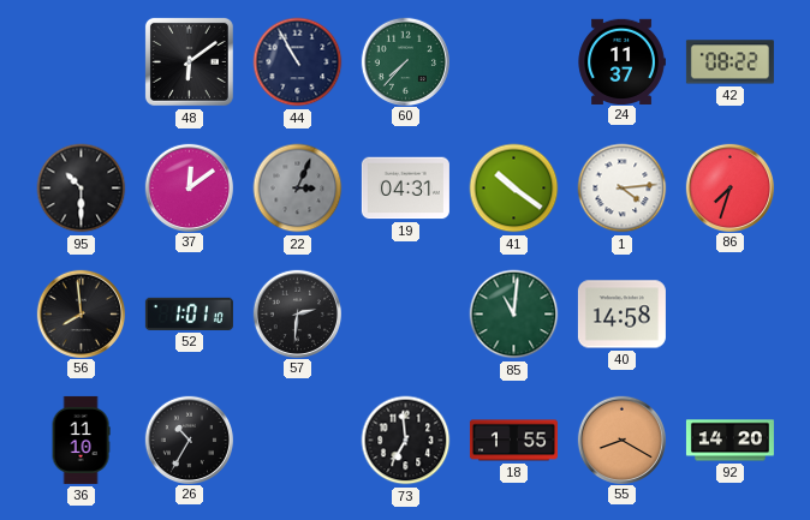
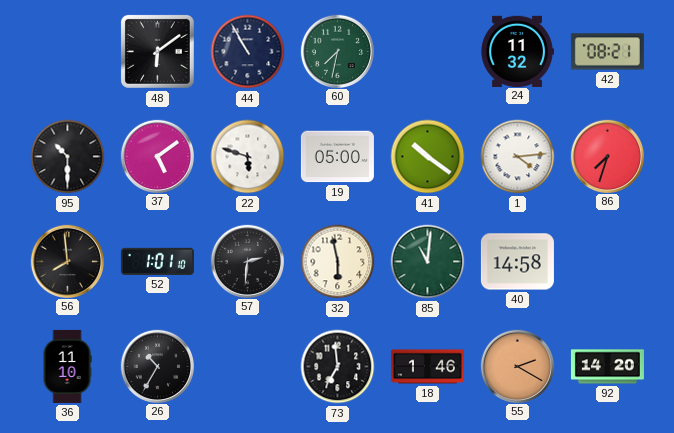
60: 7:37 -> 7:32 (337, 51)
24: 11:37 -> 11:32 (517, 51)
42: 08:22 -> 08:21 (607, 52)
37: 12:09 -> 5:09 (157, 156)
22: 3:04 -> 5:48 (248, 157)
22 dial: grey -> white (248, 157)
19: 04:31 -> 05:00 (337, 157)
32: none -> 5:58 (338, 262)
18: 1:55 -> 1:46 (427, 367)
55: 8:20 -> 2:20 (517, 366)
